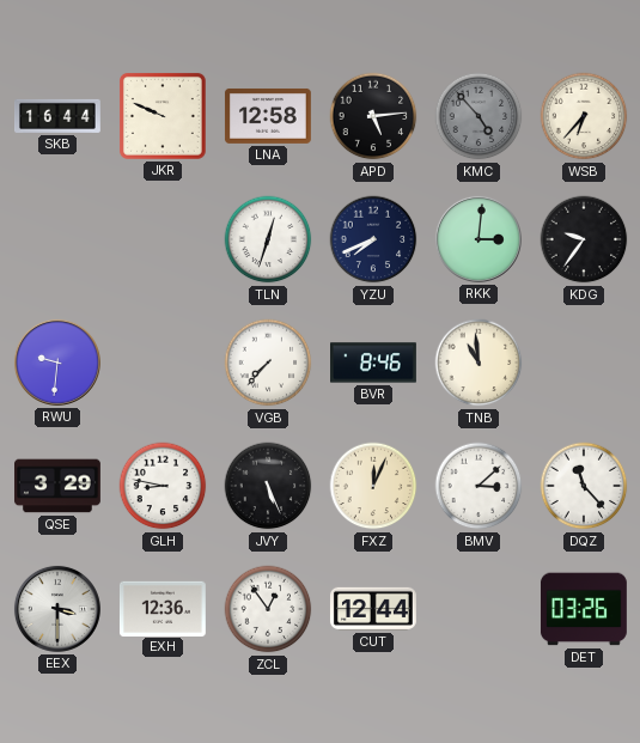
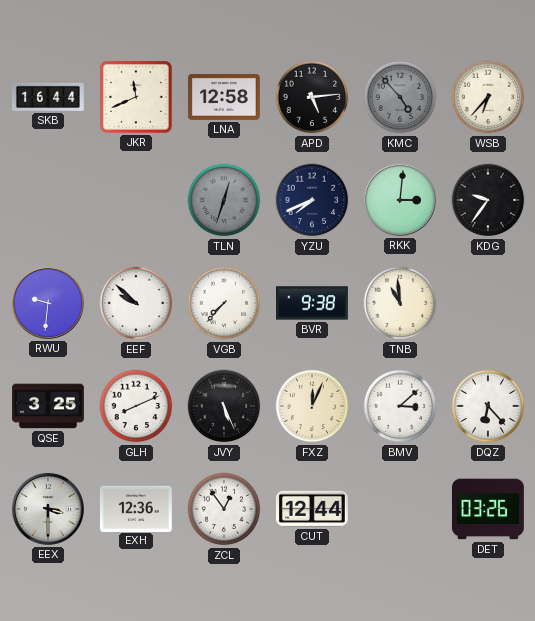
JKR: 9:49 -> 11:41 (136, 97)
TLN dial: white -> grey (224, 200)
EEF: none -> 9:52 (136, 303)
BVR: 8:46 -> 9:38 (313, 303)
QSE: 3:29 -> 3:25 (49, 406)
GLH: 8:47 -> 8:11 (136, 406)
DQZ: 11:23 -> 6:23 (488, 406)
